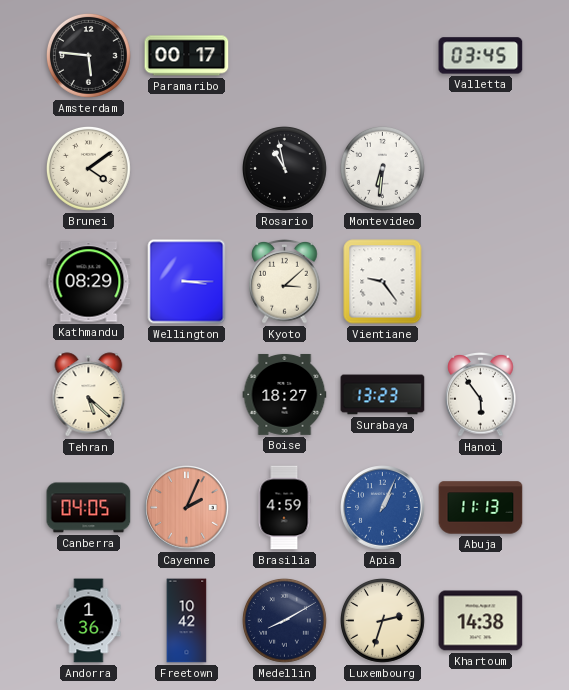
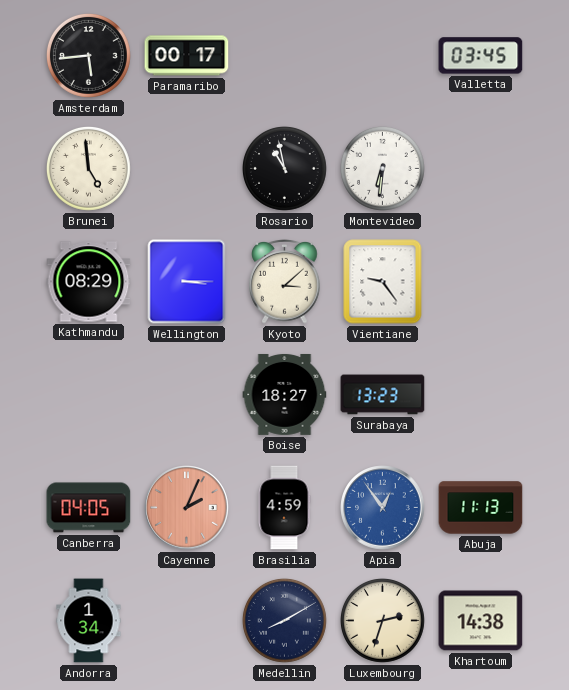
Amsterdam: 5:46 -> 5:44 (89, 56)
Brunei: 4:09 -> 4:59 (89, 169)
Tehran: 5:22 -> none (89, 395)
Hanoi: 5:54 -> none (481, 395)
Apia: 1:04 -> 12:54 (383, 508)
Andorra: 1:36 -> 1:34 (89, 621)
Freetown: 10:42 -> none (187, 621)
